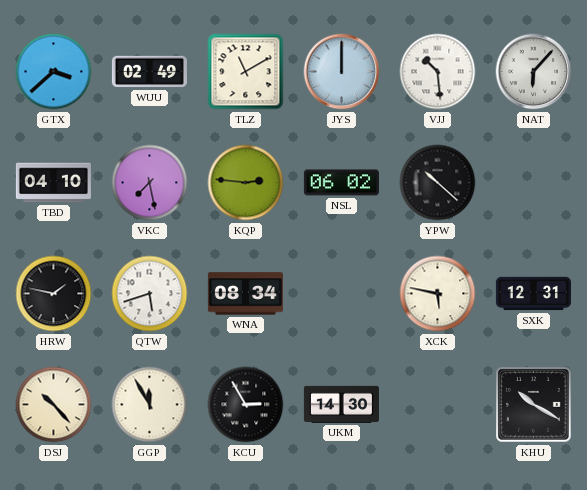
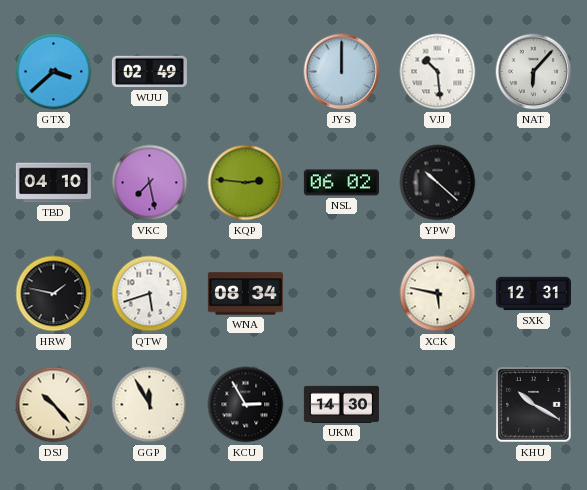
TLZ: 11:10 -> none (246, 72)
